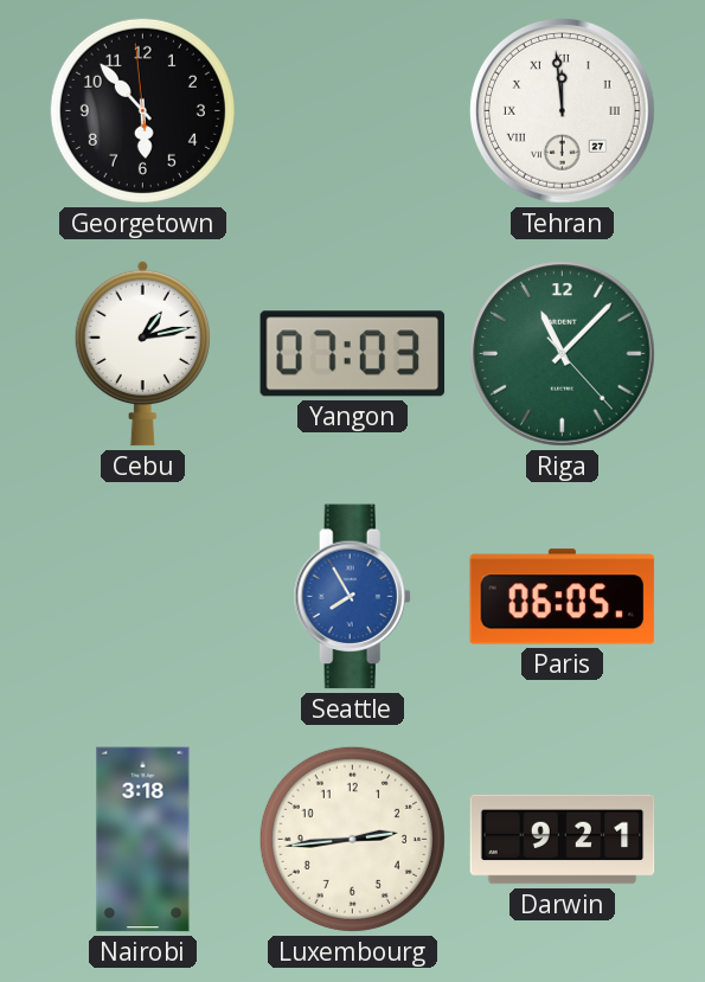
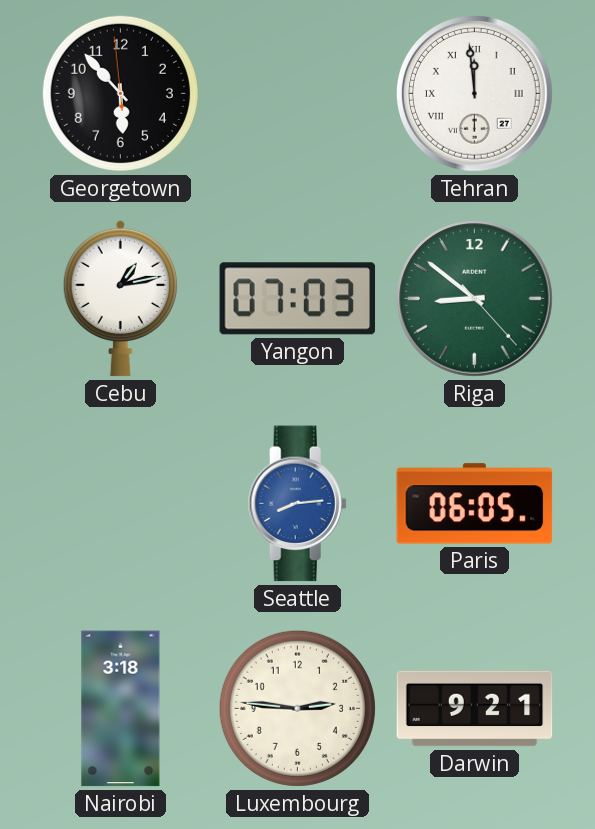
Riga: 11:07 -> 8:51 (475, 299)
Seattle: 7:55 -> 8:14 (297, 504)
Luxembourg: 2:44 -> 2:46 (297, 708)
